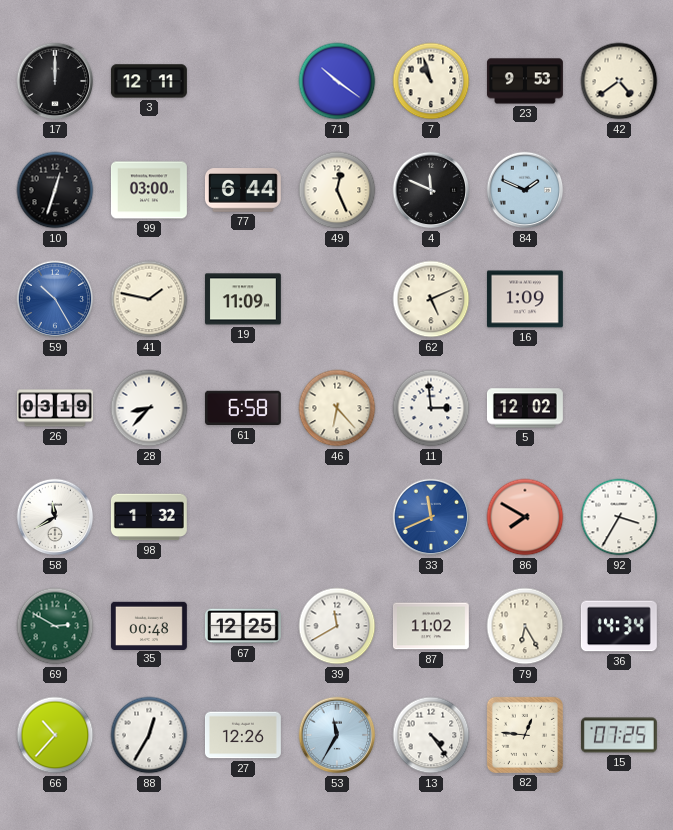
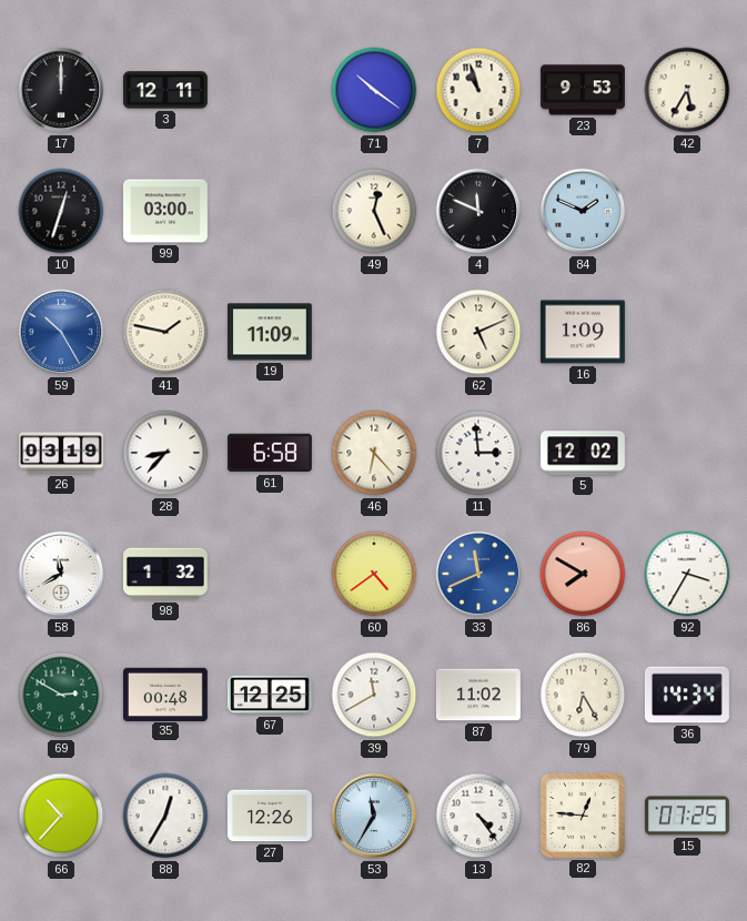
42: 4:39 -> 5:35 (687, 90)
77: 6:44 -> none (243, 190)
60: none -> 4:39 (374, 574)
